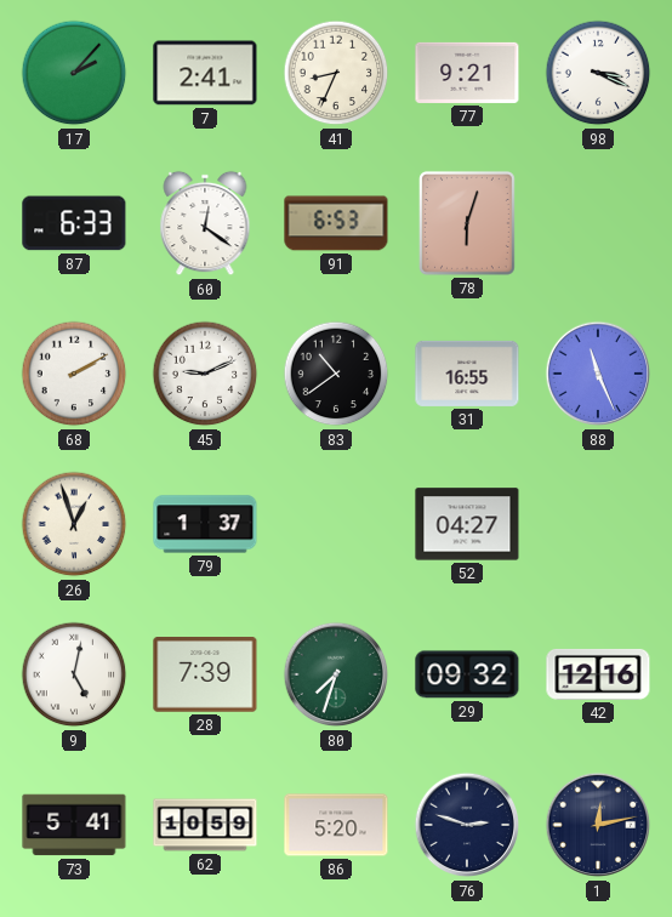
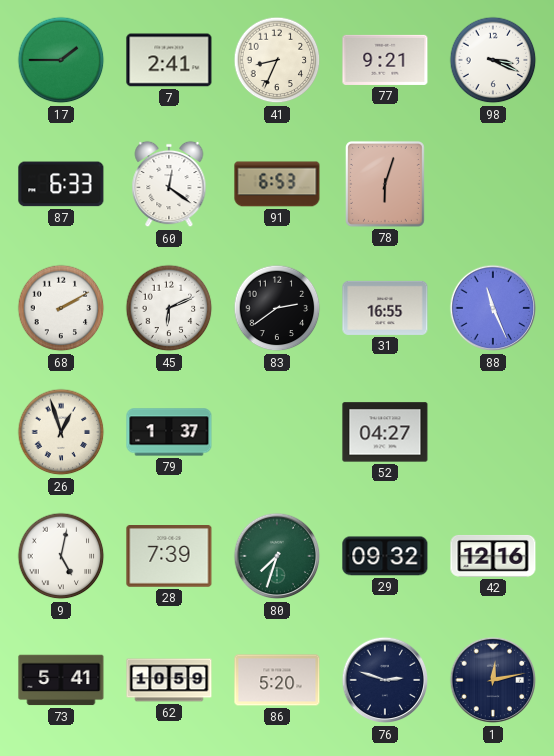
17: 2:07 -> 1:45 (61, 60)
45: 9:11 -> 6:11 (169, 308)
83: 10:39 -> 2:39 (277, 308)
